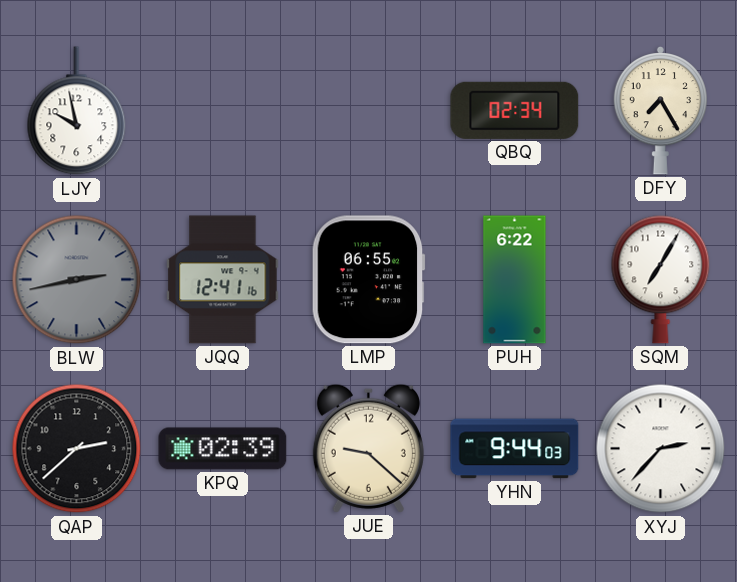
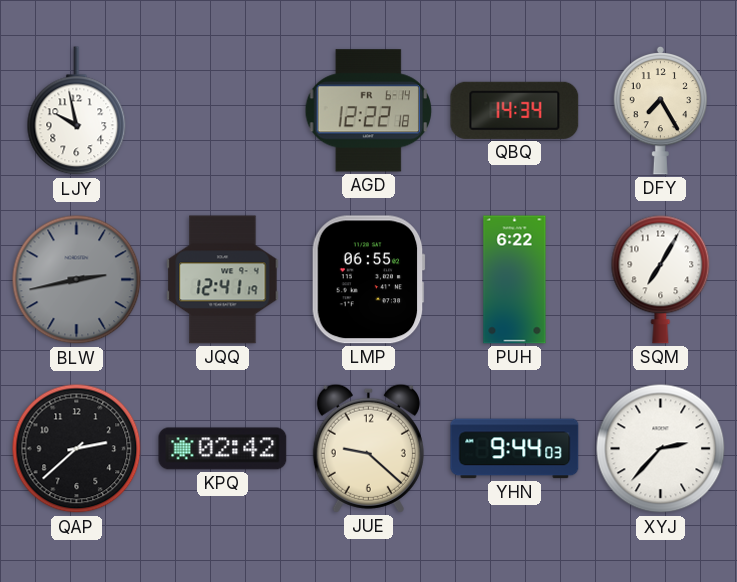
AGD: none -> 12:22 (369, 111)
QBQ: 02:34 -> 14:34 (515, 110)
JQQ: 12:41:16 -> 12:41:19 (223, 280)
KPQ: 02:39 -> 02:42 (223, 449)
